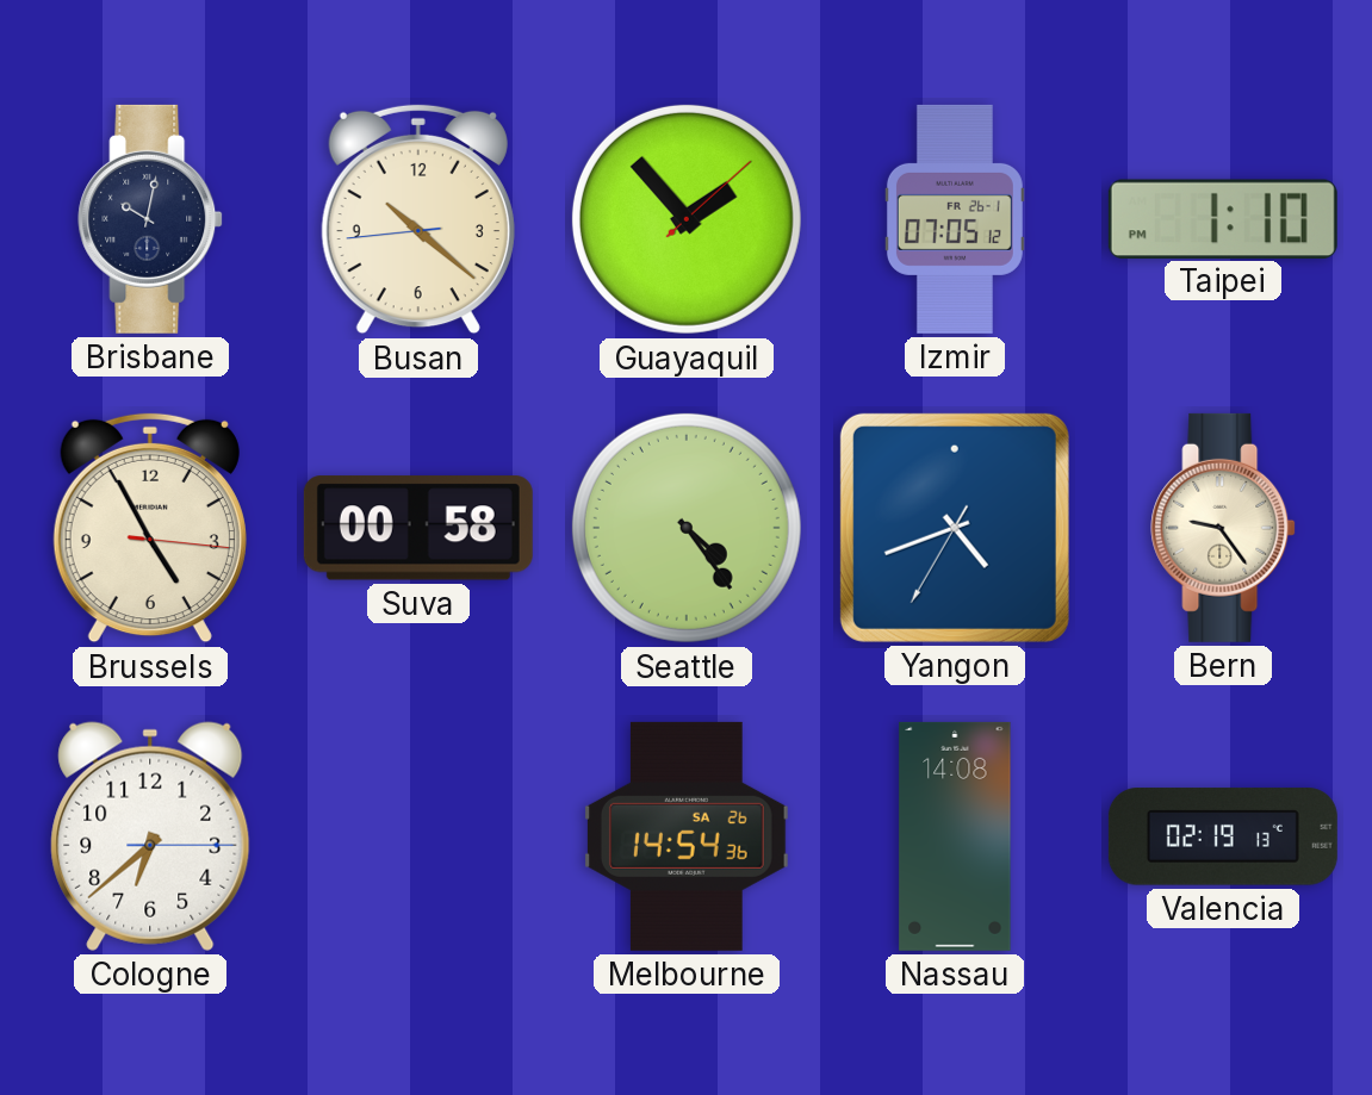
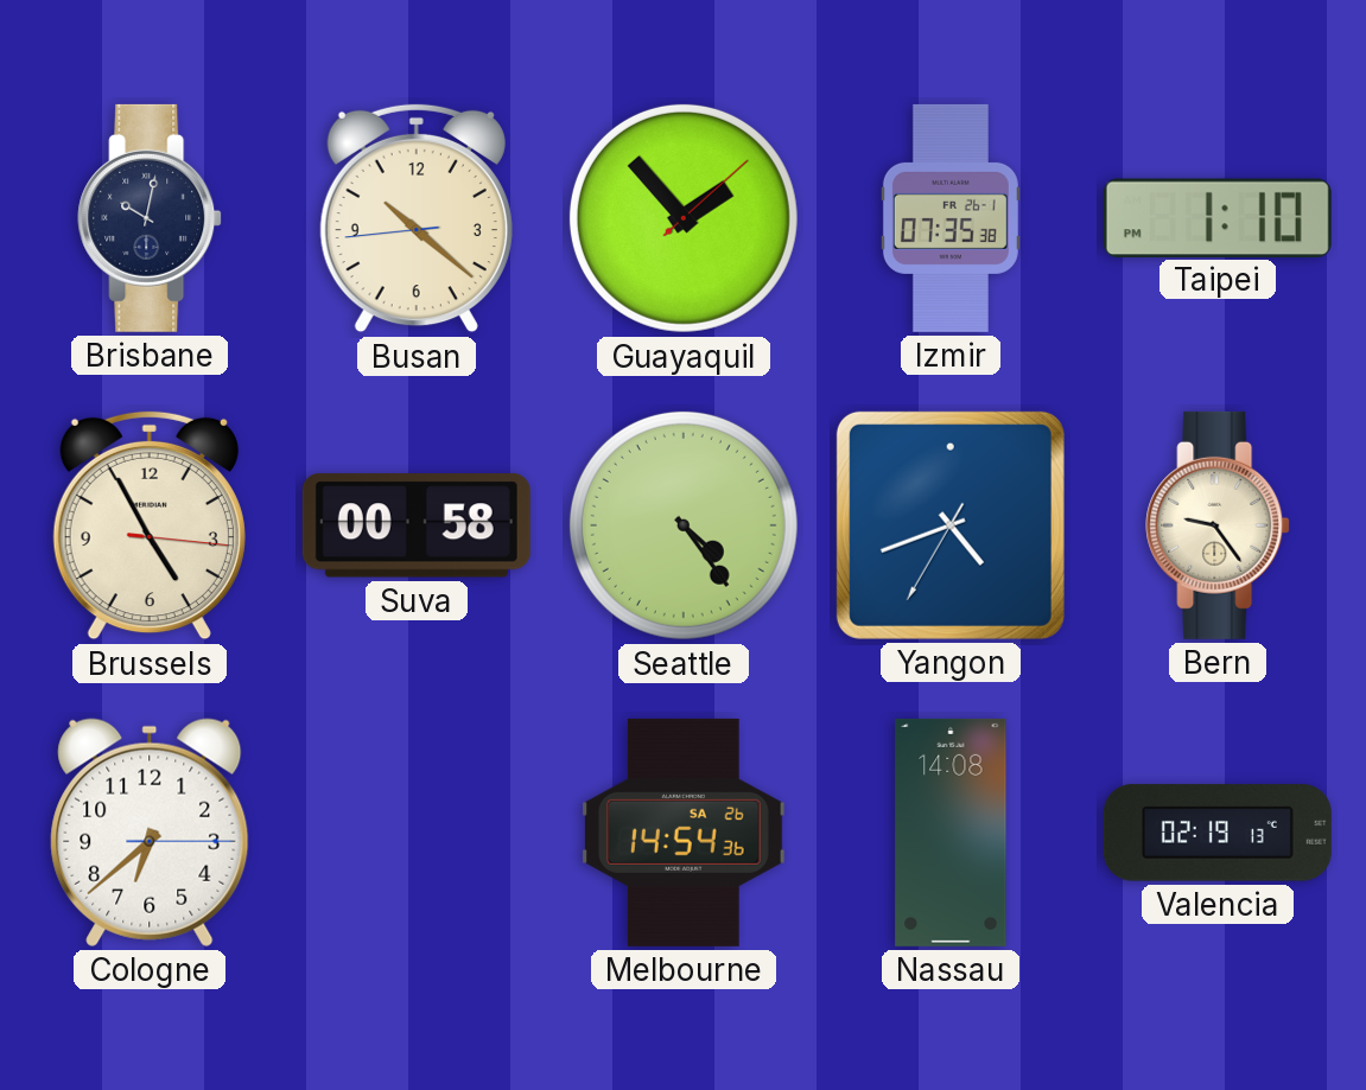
Izmir: 07:05 -> 07:35 (951, 218)
